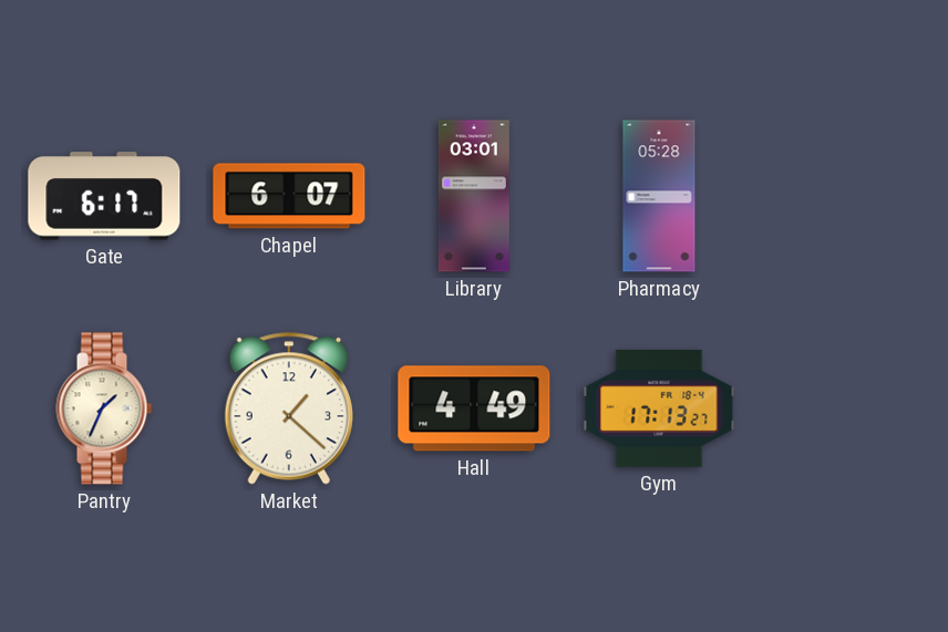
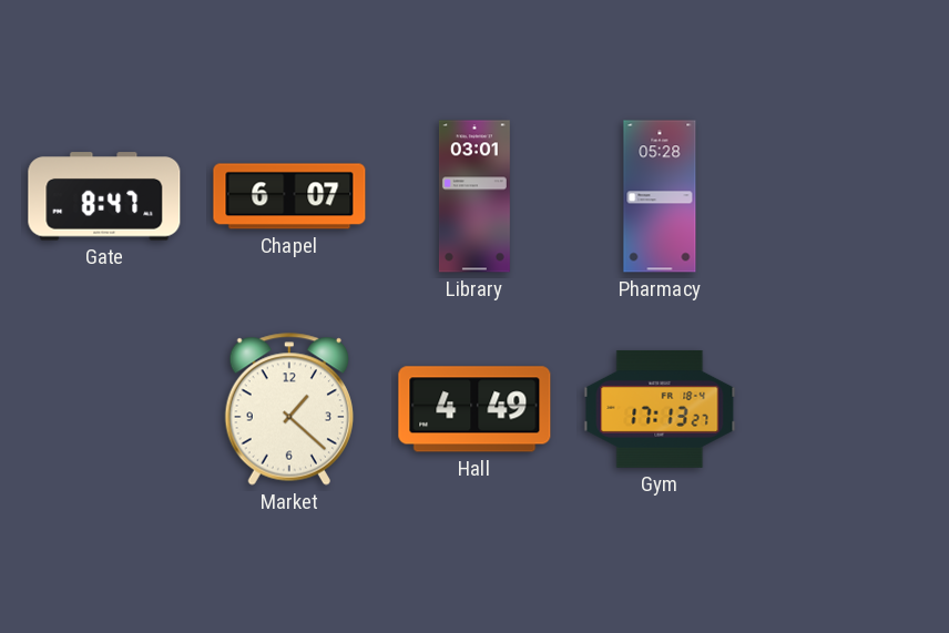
Gate: 6:17 -> 8:47 (104, 196)
Pantry: 1:34 -> none (104, 408)
